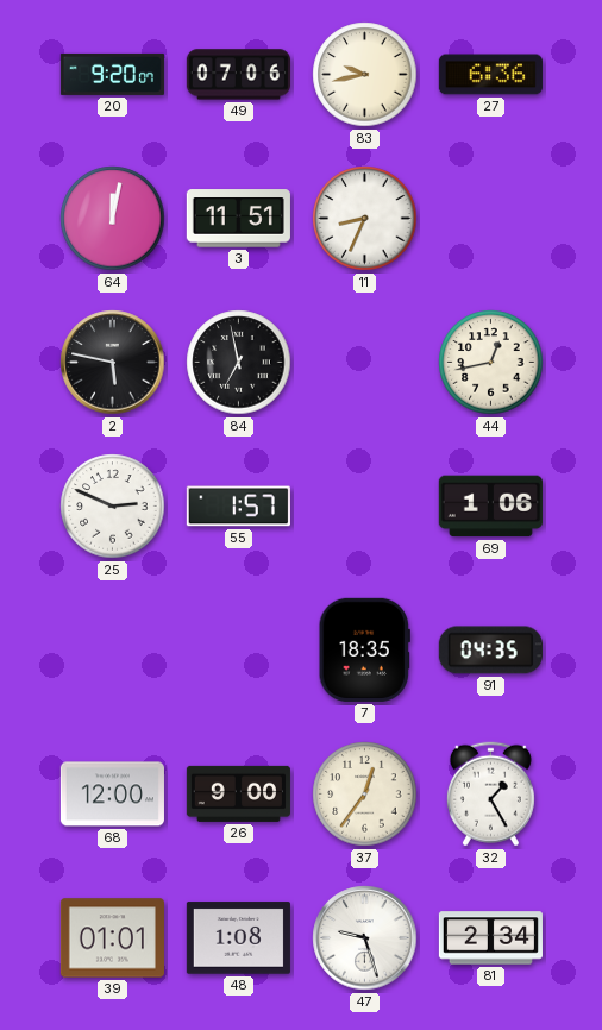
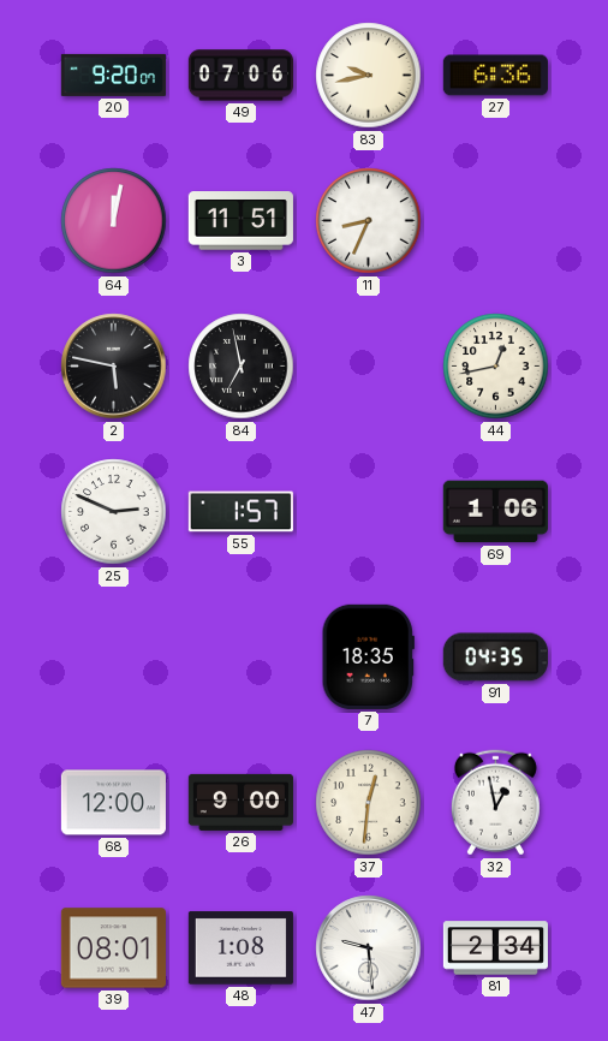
37: 12:36 -> 12:31 (369, 803)
32: 1:25 -> 12:58 (495, 803)
39: 01:01 -> 08:01 (113, 948)
47: 9:27 -> 9:29 (369, 948)
